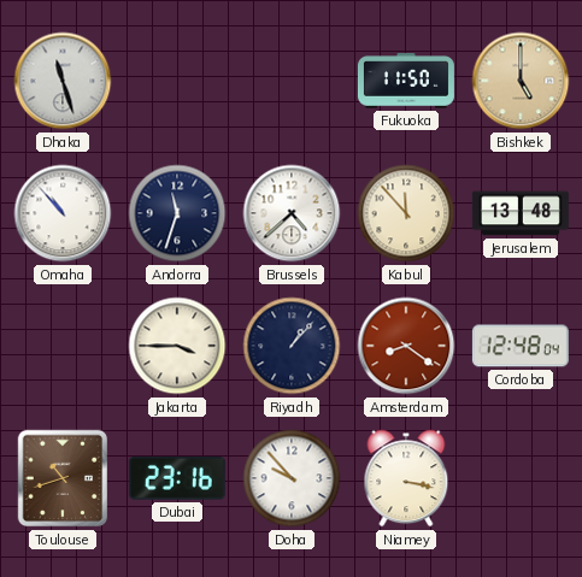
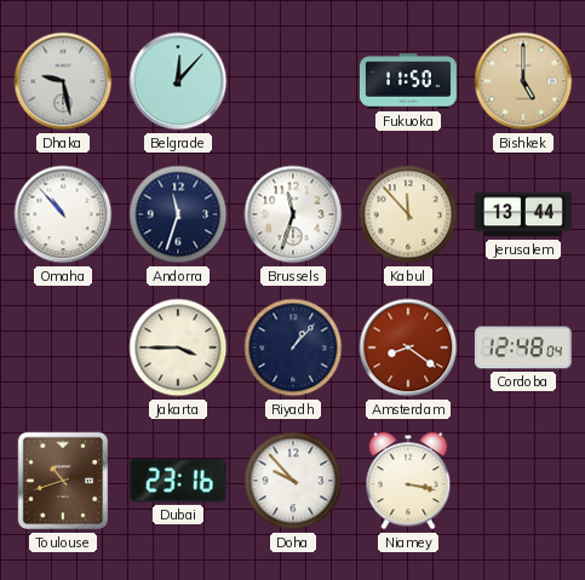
Dhaka: 11:27 -> 9:28 (63, 81)
Belgrade: none -> 12:07 (178, 81)
Brussels: 4:38 -> 11:33 (293, 214)
Jerusalem: 13:48 -> 13:44 (523, 214)
